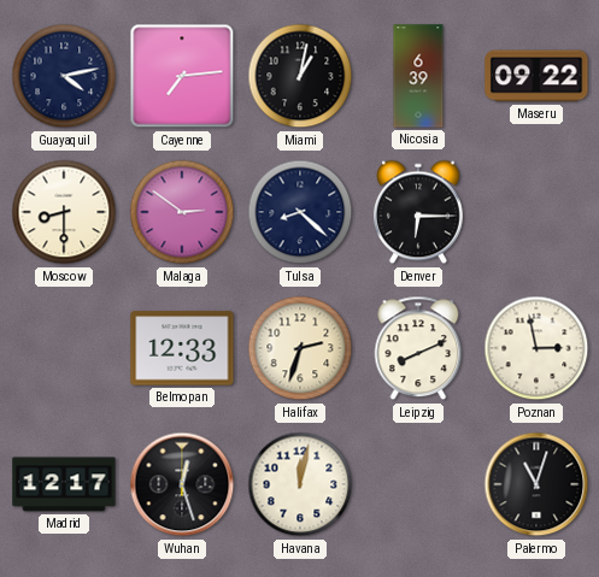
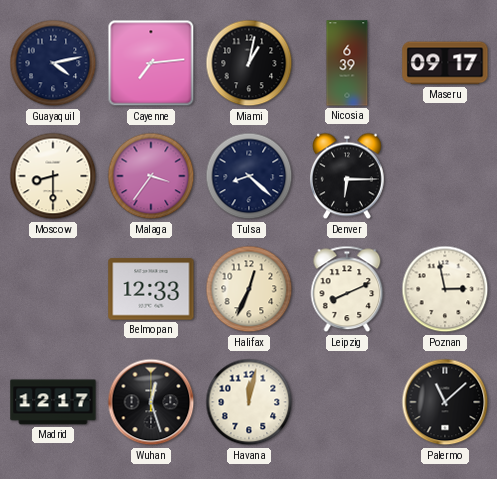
Maseru: 09:22 -> 09:17 (445, 63)
Malaga: 2:51 -> 3:36 (151, 176)
Halifax: 2:33 -> 12:34 (249, 289)
Palermo: 11:03 -> 11:08 (445, 402)
